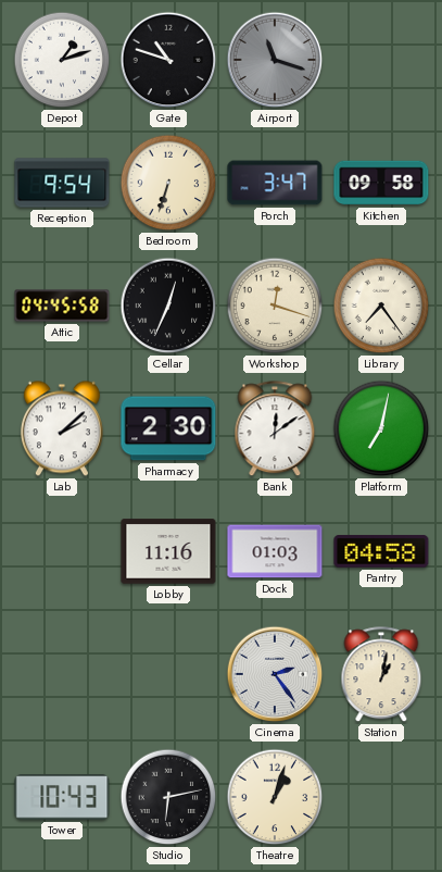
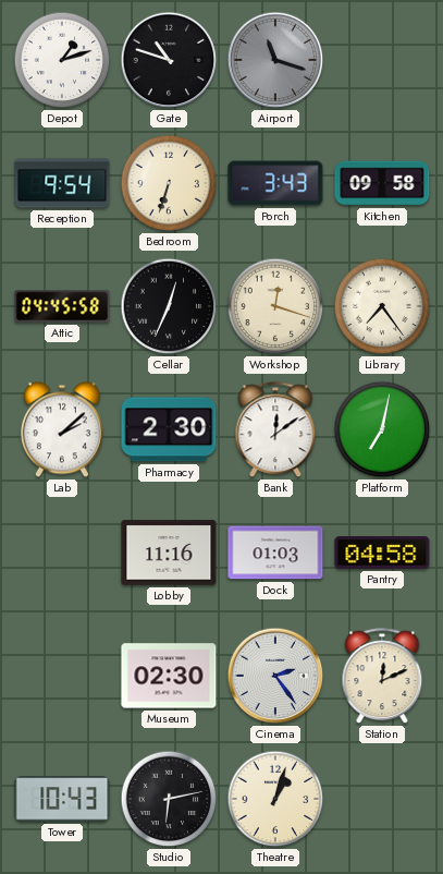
Porch: 3:47 -> 3:43 (275, 183)
Museum: none -> 02:30 (169, 676)
Station: 1:02 -> 12:11 (382, 677)
